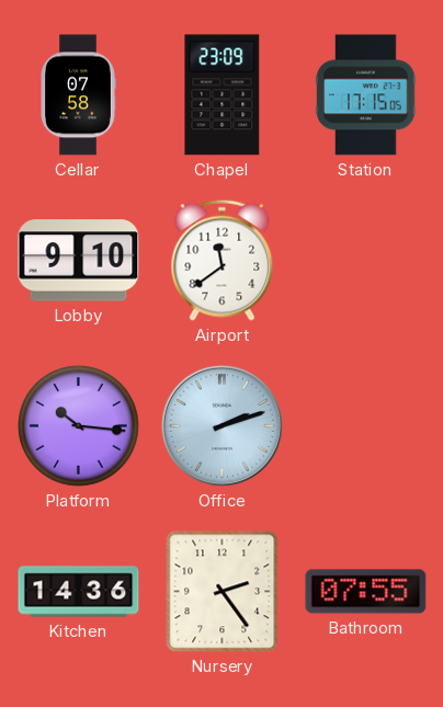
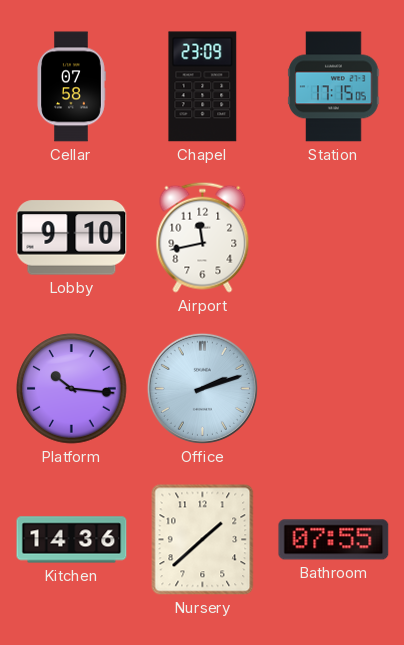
Airport: 11:39 -> 11:43 (203, 237)
Nursery: 2:24 -> 1:38 (203, 540)
